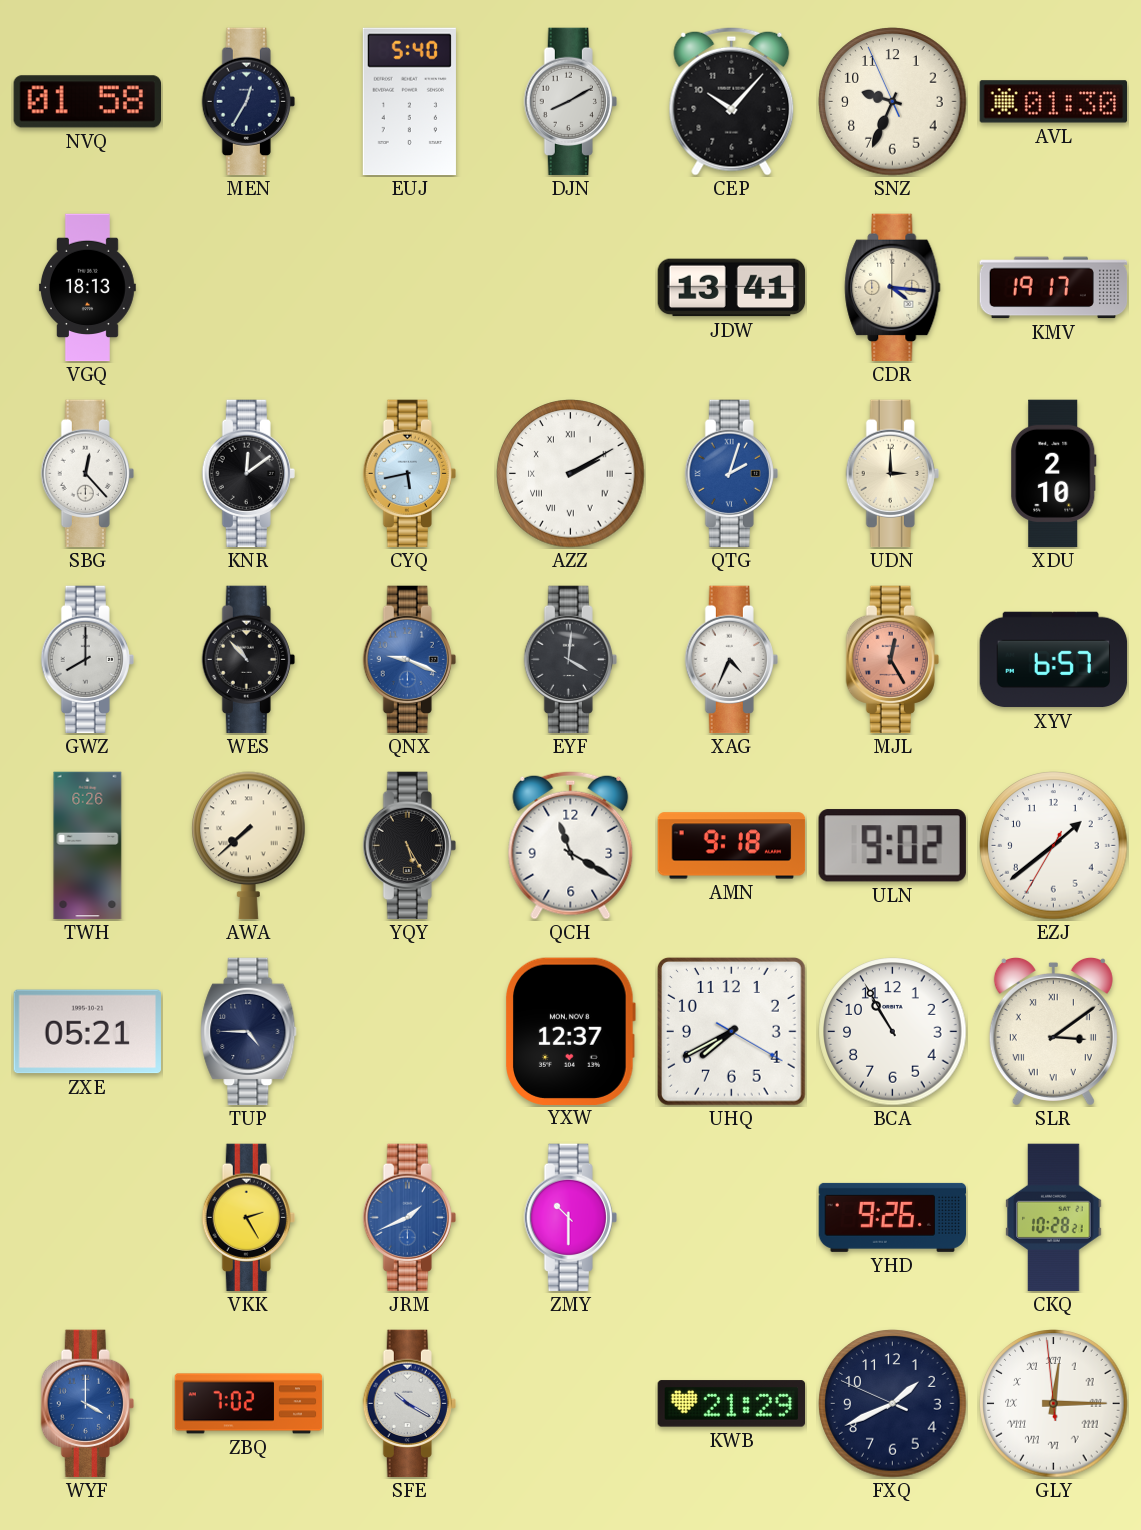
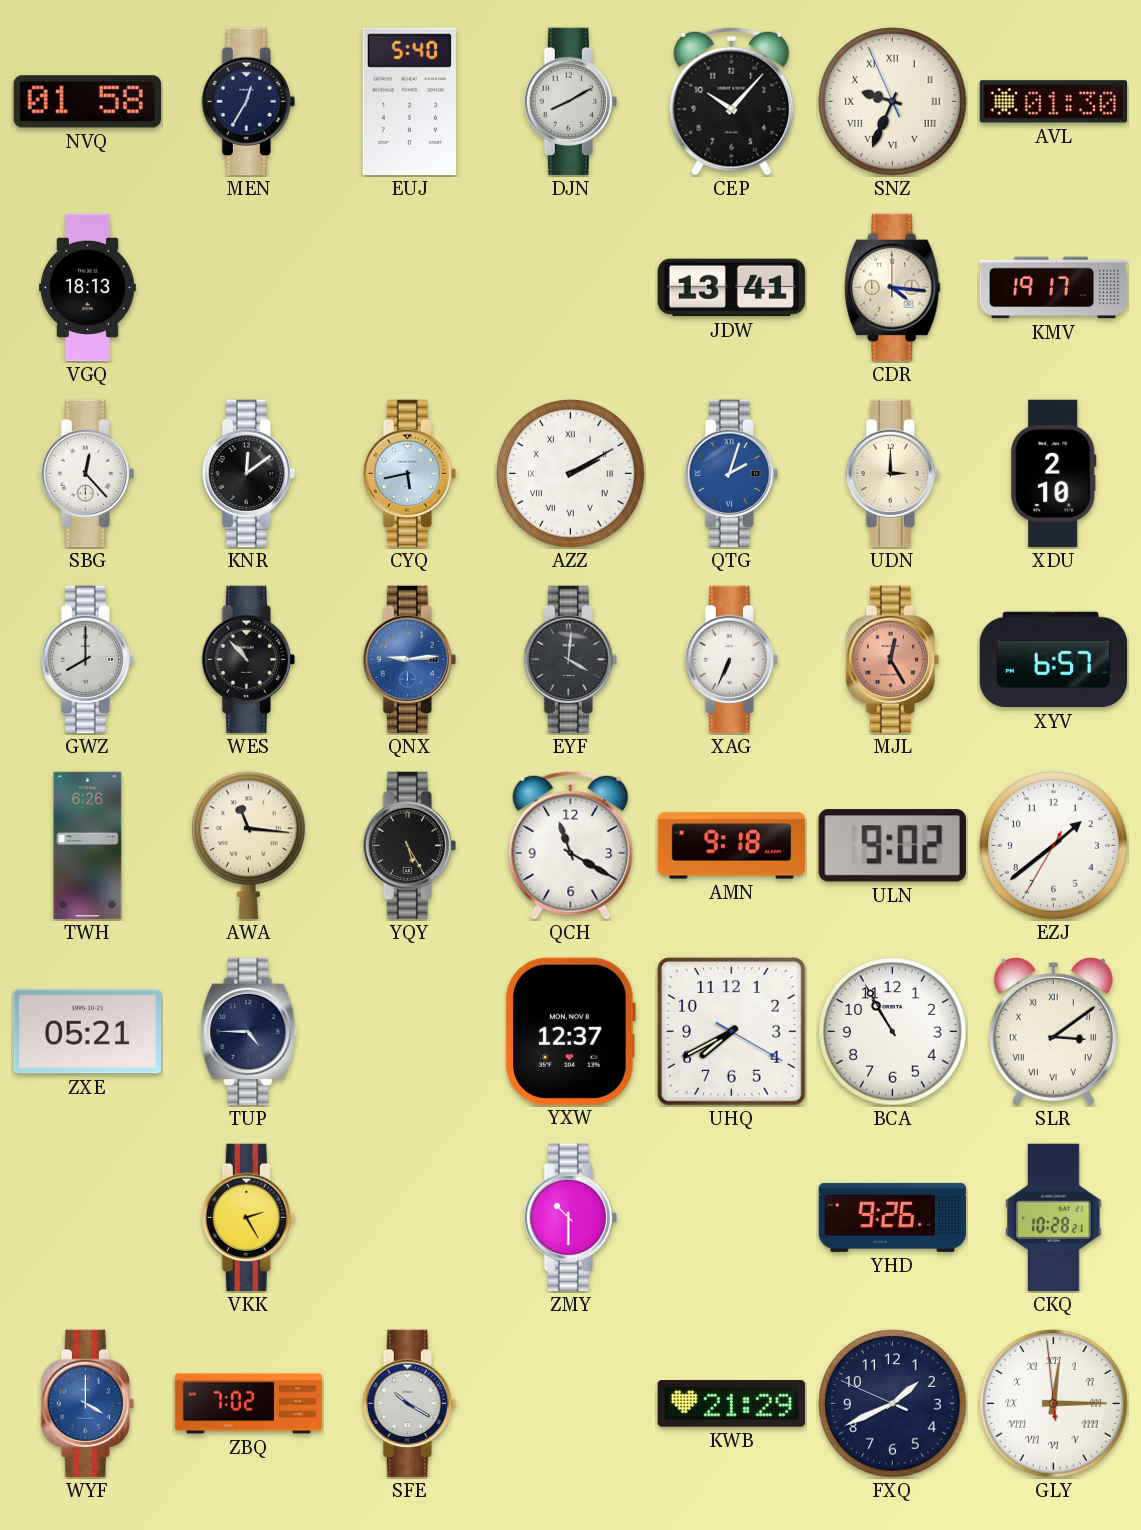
SNZ numerals: Arabic -> Roman (893, 102)
QNX: 9:19 -> 9:14 (409, 660)
XAG: 4:34 -> 6:34 (731, 660)
AWA: 7:38 -> 11:16 (249, 846)
JRM: 1:41 -> none (409, 1218)
